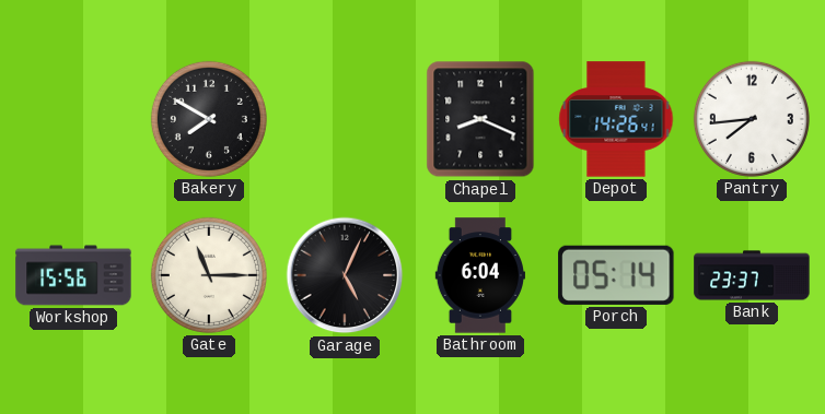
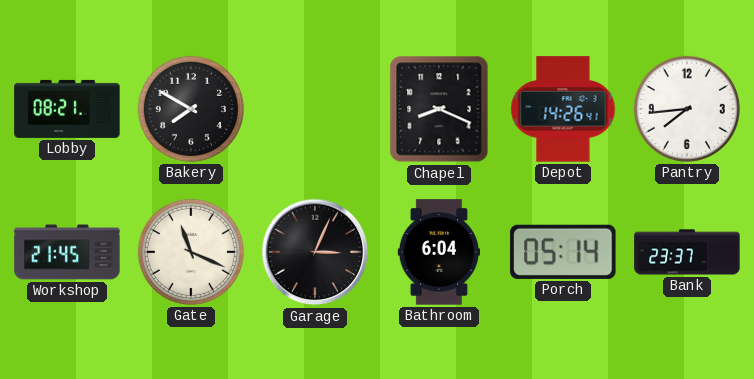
Lobby: none -> 08:21 (67, 109)
Workshop: 15:56 -> 21:45 (67, 252)
Gate: 11:15 -> 11:19 (191, 252)
Garage: 5:04 -> 3:04 (315, 252)
